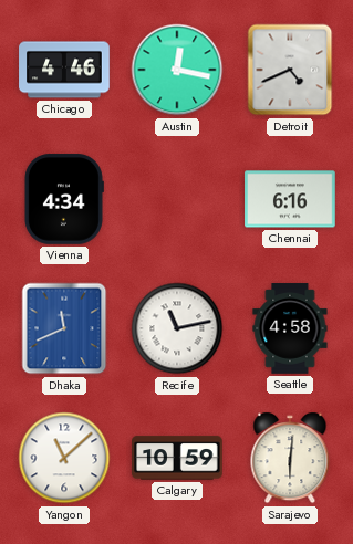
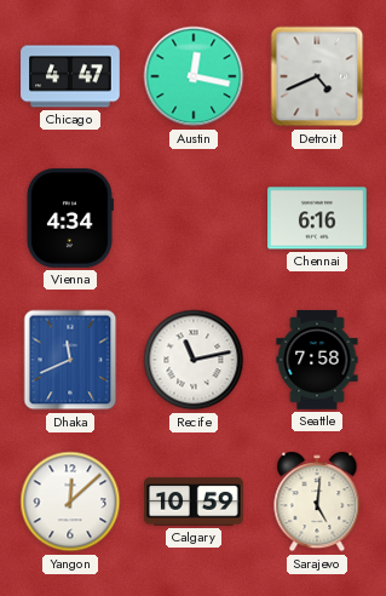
Chicago: 4:46 -> 4:47 (70, 76)
Seattle: 4:58 -> 7:58 (317, 360)
Yangon: 11:08 -> 12:08 (70, 502)
Sarajevo: 6:01 -> 5:01 (317, 502)
